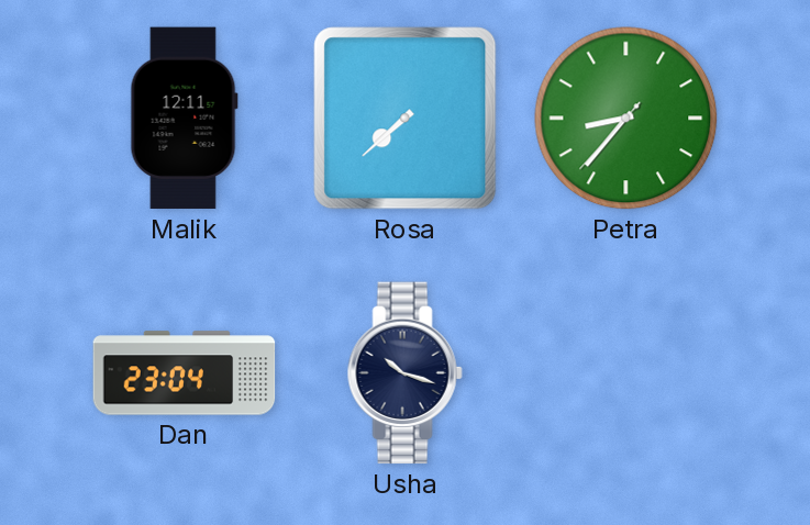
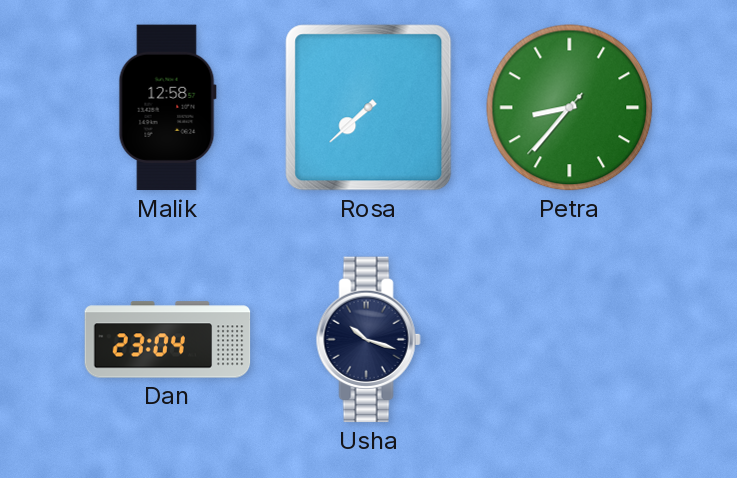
Malik: 12:11 -> 12:58 (167, 108)
